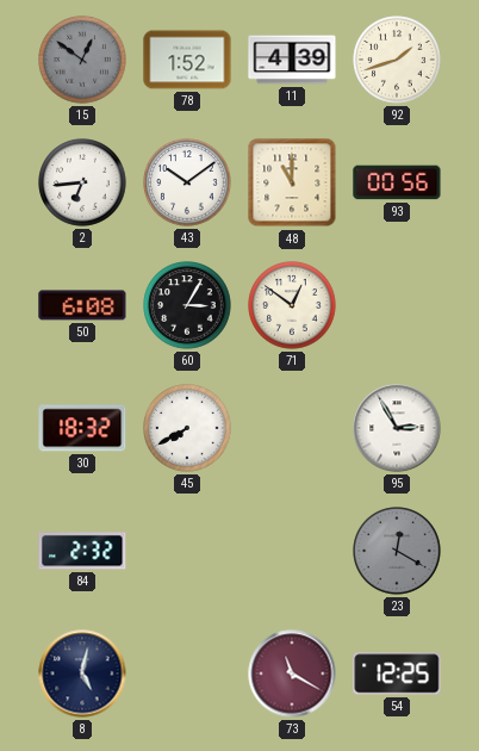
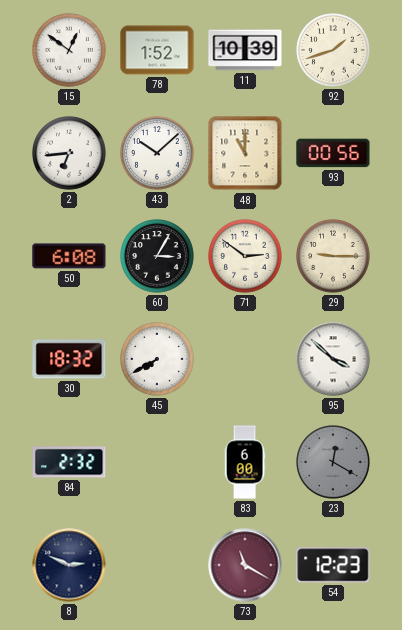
15 dial: grey -> white (69, 50)
11: 4:39 -> 10:39 (245, 50)
43: 10:09 -> 10:08 (157, 153)
71: 12:51 -> 2:51 (245, 256)
29: none -> 9:15 (333, 256)
95: 2:55 -> 3:52 (333, 359)
83: none -> 6:00 (245, 462)
8: 5:02 -> 2:49 (69, 565)
54: 12:25 -> 12:23 (333, 565)
